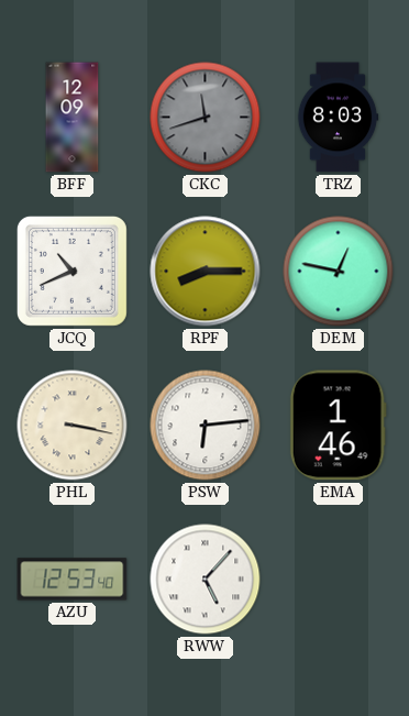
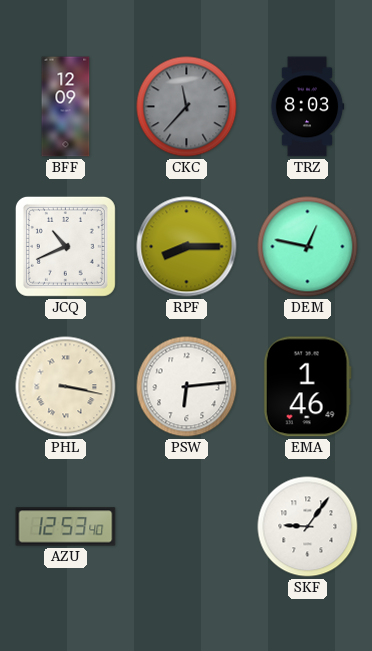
CKC: 11:42 -> 11:37 (187, 107)
RWW: 5:07 -> none (206, 580)
SKF: none -> 9:06 (308, 527)
